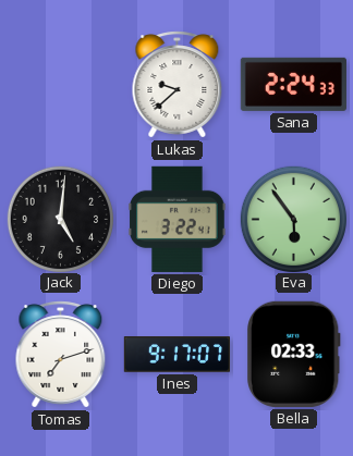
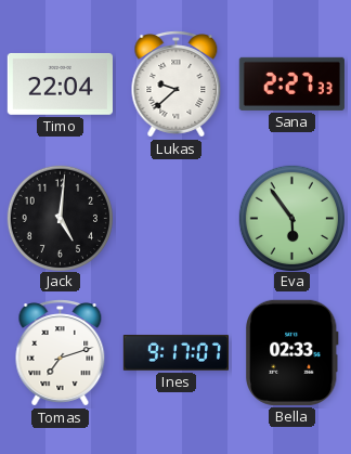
Timo: none -> 22:04 (60, 83)
Sana: 2:24 -> 2:27 (291, 83)
Diego: 3:22 -> none (178, 219)
